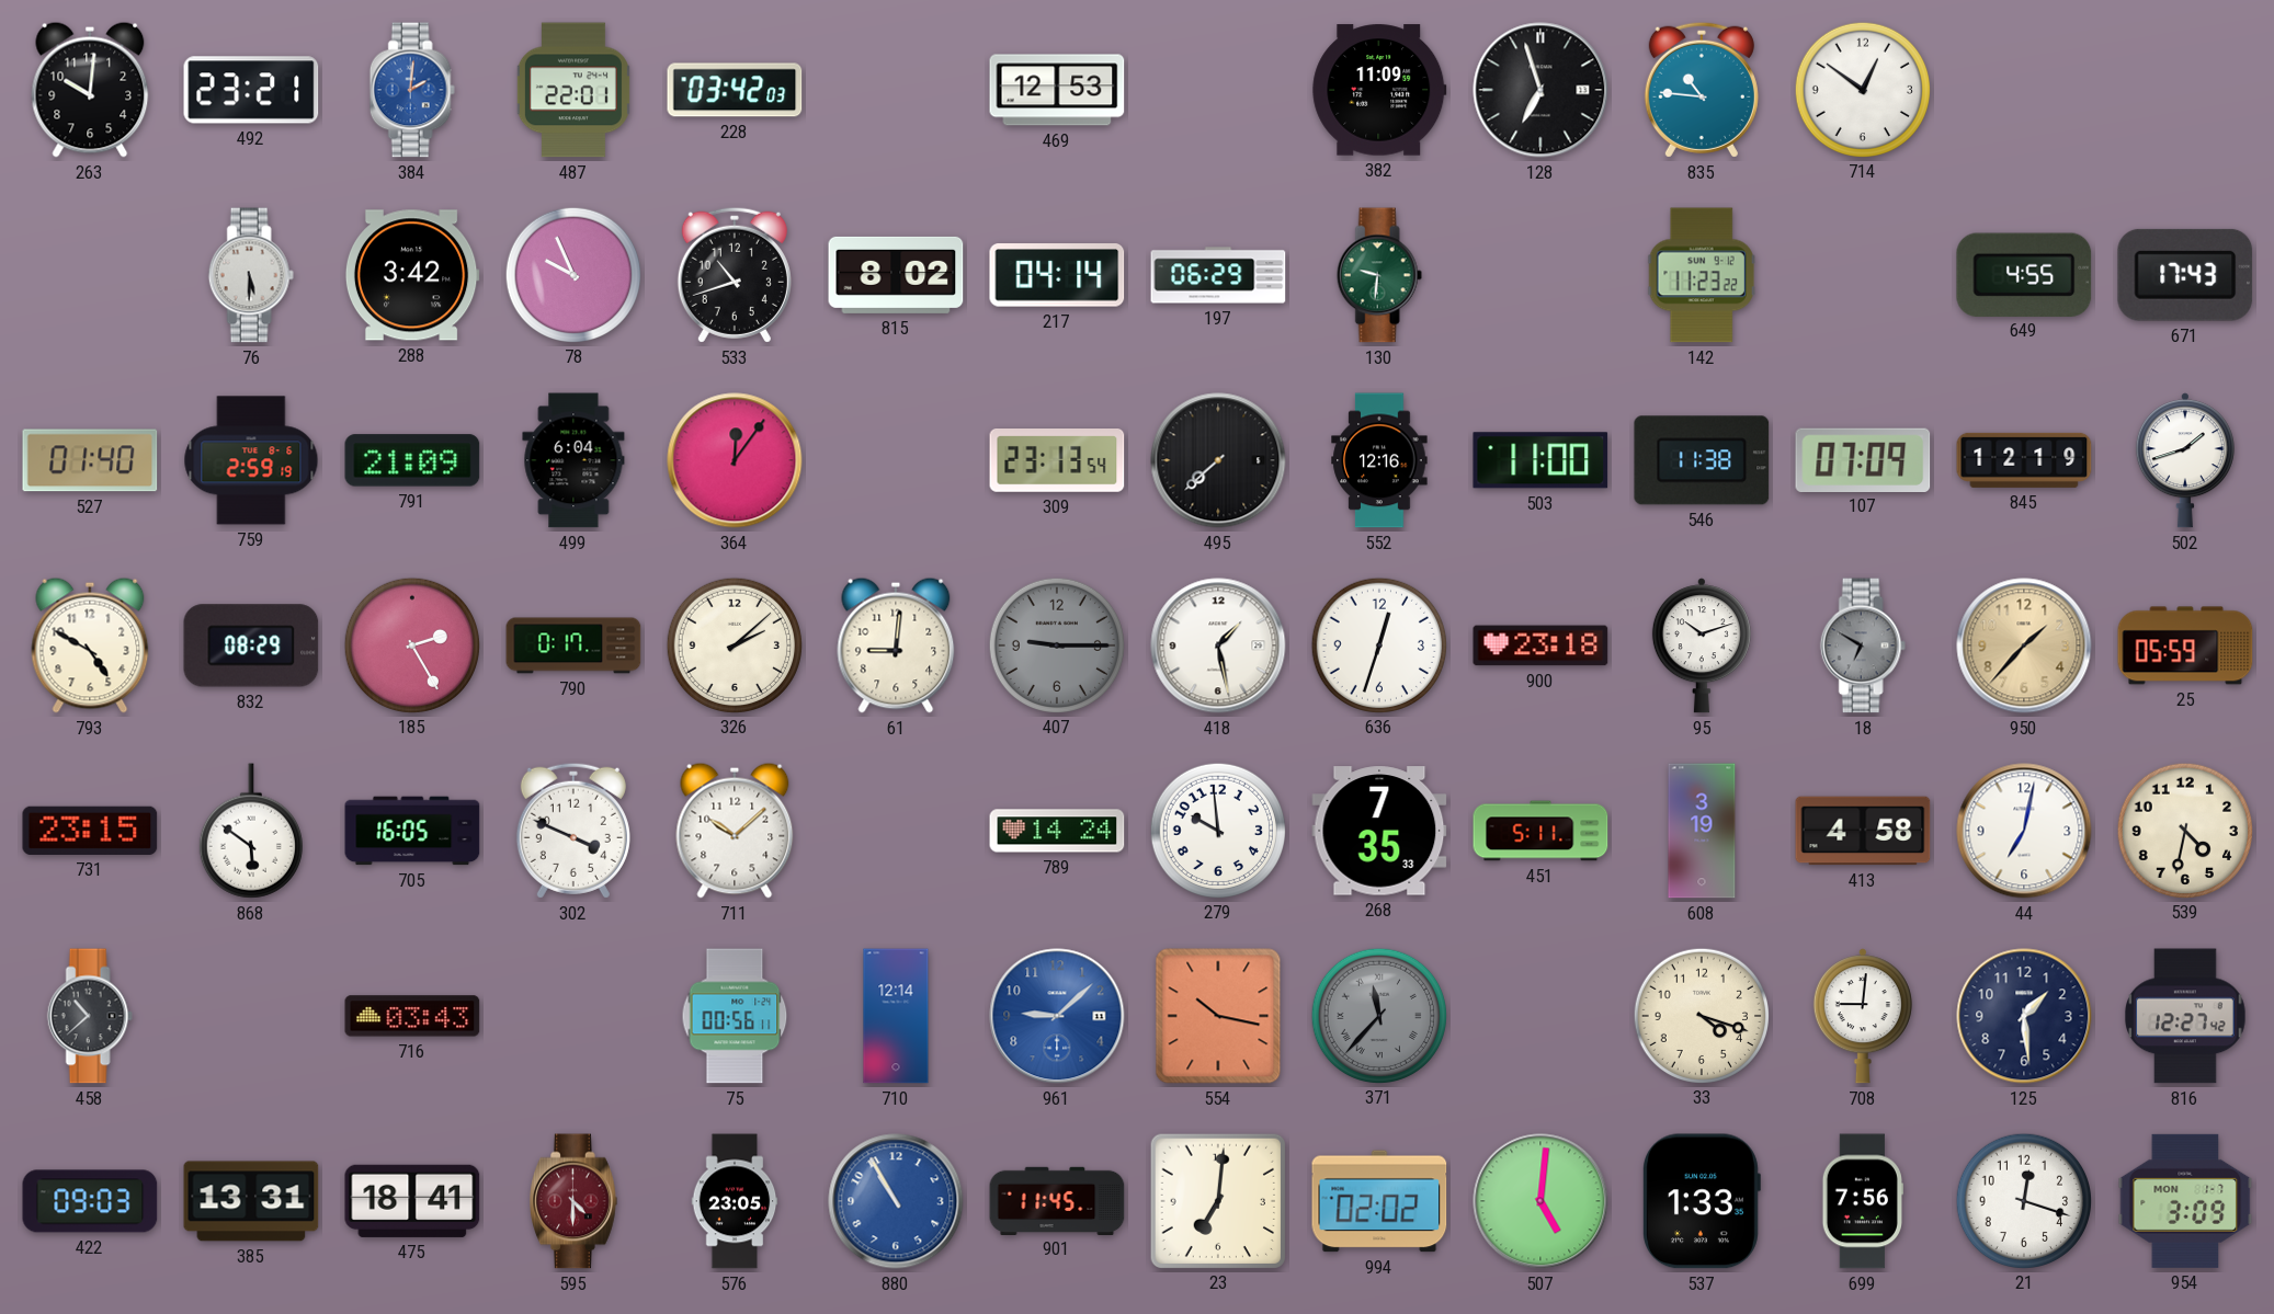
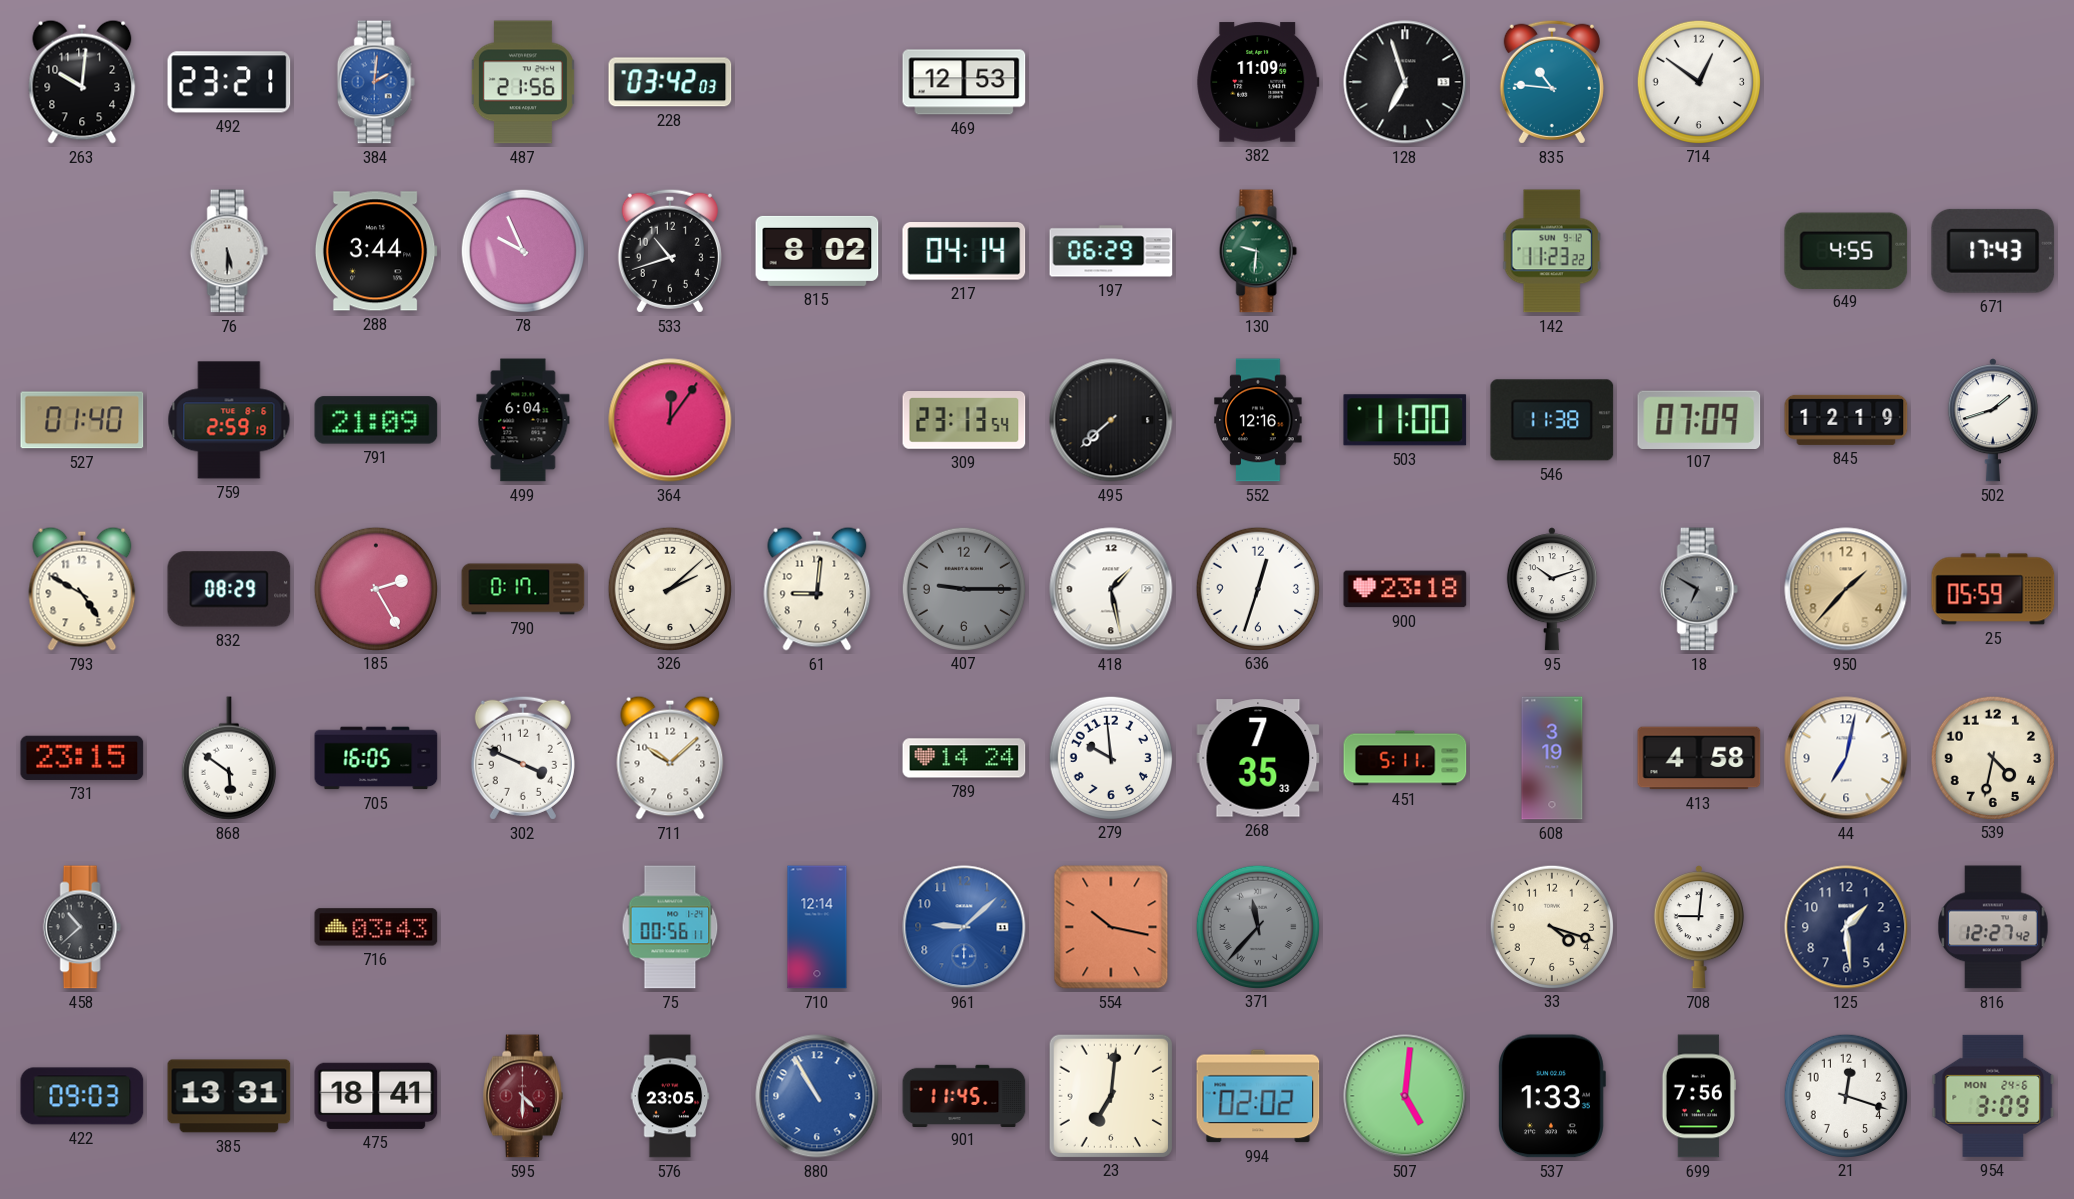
487: 22:01 -> 21:56 (523, 82)
288: 3:42 -> 3:44 (376, 251)
954 date: MON 1-7 -> MON 24-6 (1993, 1096)
